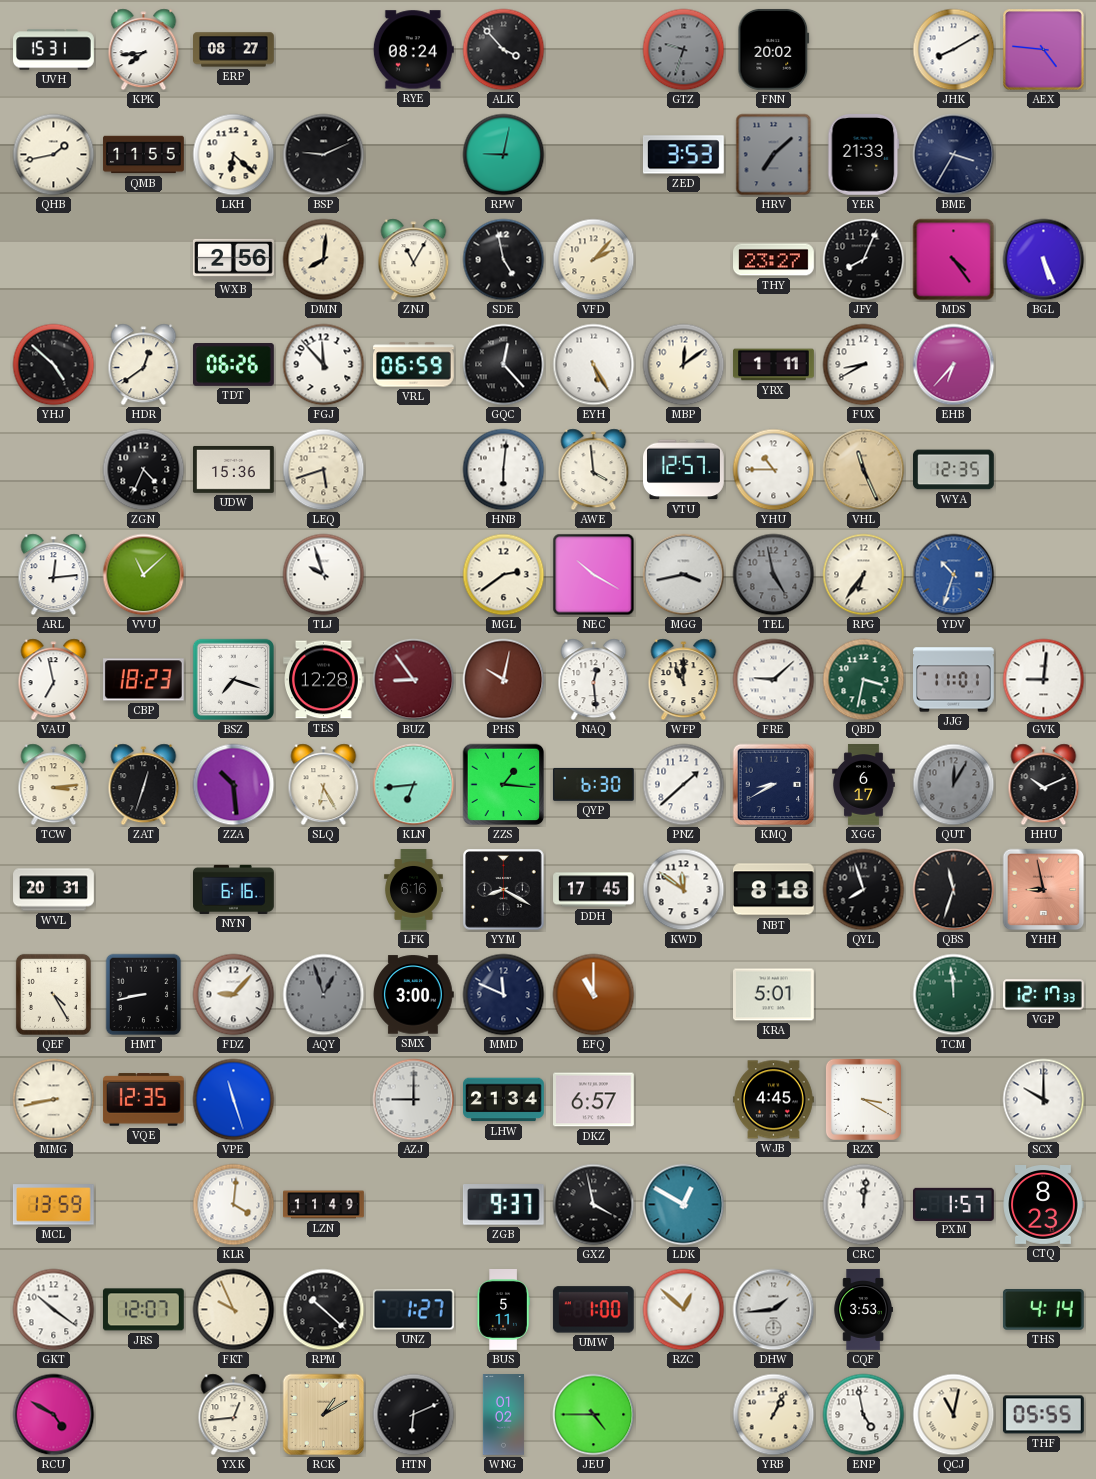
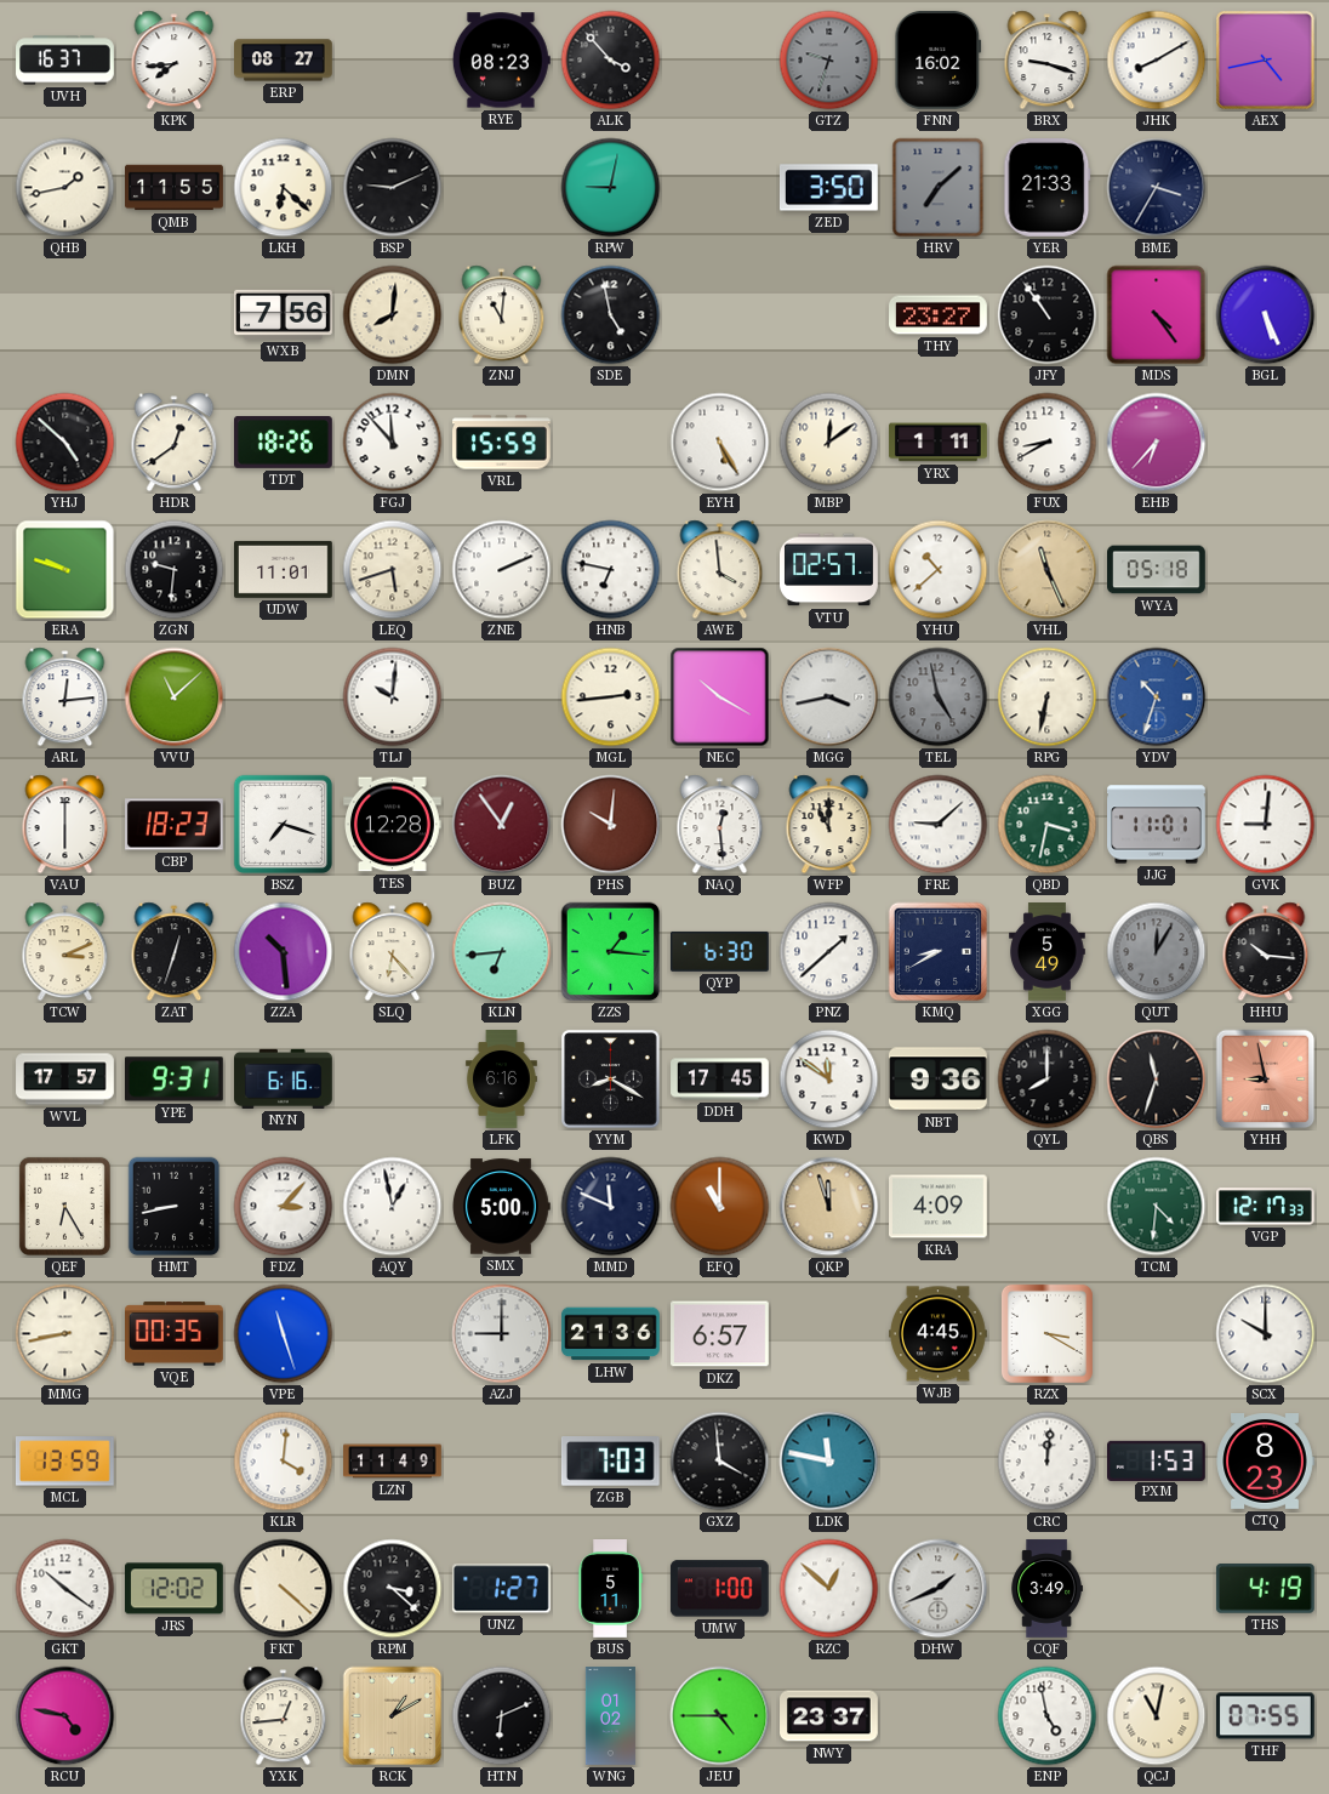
UVH: 15:31 -> 16:37 (65, 61)
RYE: 08:24 -> 08:23 (501, 61)
FNN: 20:02 -> 16:02 (939, 59)
BRX: none -> 9:18 (1048, 61)
AEX: 4:46 -> 4:43 (1266, 61)
ZED: 3:53 -> 3:50 (828, 188)
WXB: 2:56 -> 7:56 (284, 314)
ZNJ: 11:05 -> 11:01 (502, 315)
VFD: 2:07 -> none (594, 260)
JFY: 8:04 -> 10:54 (1048, 315)
TDT: 06:26 -> 18:26 (284, 443)
VRL: 06:59 -> 15:59 (502, 443)
GQC: 12:23 -> none (504, 365)
ERA: none -> 9:48 (65, 570)
ZGN: 4:34 -> 9:31 (175, 570)
UDW: 15:36 -> 11:01 (284, 569)
ZNE: none -> 2:11 (502, 570)
HNB: 6:01 -> 6:47 (611, 570)
VTU: 12:57 -> 02:57 (829, 570)
YHU: 10:45 -> 10:38 (939, 570)
WYA: 12:35 -> 05:18 (1157, 570)
TLJ: 9:57 -> 10:01 (393, 697)
MGL: 2:39 -> 2:44 (611, 697)
RPG: 6:36 -> 6:32 (1048, 697)
VAU: 6:58 -> 6:00 (65, 825)
BUZ: 8:54 -> 12:54 (502, 825)
PHS: 10:02 -> 10:01 (611, 825)
TCW: 3:14 -> 3:11 (65, 952)
SLQ: 6:25 -> 6:23 (393, 952)
XGG: 6:17 -> 5:49 (1048, 952)
HHU: 10:11 -> 10:16 (1266, 952)
WVL: 20:31 -> 17:57 (65, 1080)
YPE: none -> 9:31 (173, 1080)
NBT: 8:18 -> 9:36 (937, 1080)
QYL: 7:57 -> 8:00 (1048, 1080)
QEF: 4:25 -> 6:25 (64, 1206)
FDZ: 9:07 -> 3:07 (284, 1207)
AQY: 12:57 -> 12:58 (393, 1207)
AQY dial: grey -> white (393, 1207)
SMX: 3:00 -> 5:00 (502, 1207)
QKP: none -> 11:57 (829, 1207)
KRA: 5:01 -> 4:09 (939, 1207)
TCM: 11:59 -> 4:31 (1157, 1207)
VQE: 12:35 -> 00:35 (175, 1334)
LHW: 21:34 -> 21:36 (611, 1334)
ZGB: 9:37 -> 7:03 (610, 1462)
GXZ: 3:58 -> 3:59 (720, 1462)
LDK: 12:50 -> 11:47 (829, 1462)
PXM: 1:57 -> 1:53 (1157, 1460)
JRS: 12:07 -> 12:02 (173, 1589)
FKT: 9:56 -> 4:22 (284, 1589)
RPM: 10:22 -> 3:22 (393, 1589)
DHW: 1:44 -> 1:41 (939, 1589)
CQF: 3:53 -> 3:49 (1046, 1589)
THS: 4:14 -> 4:19 (1265, 1589)
RCU: 4:50 -> 4:47 (65, 1716)
NWY: none -> 23:37 (829, 1716)
YRB: 1:04 -> none (774, 1415)
THF: 05:55 -> 07:55 (1266, 1716)
